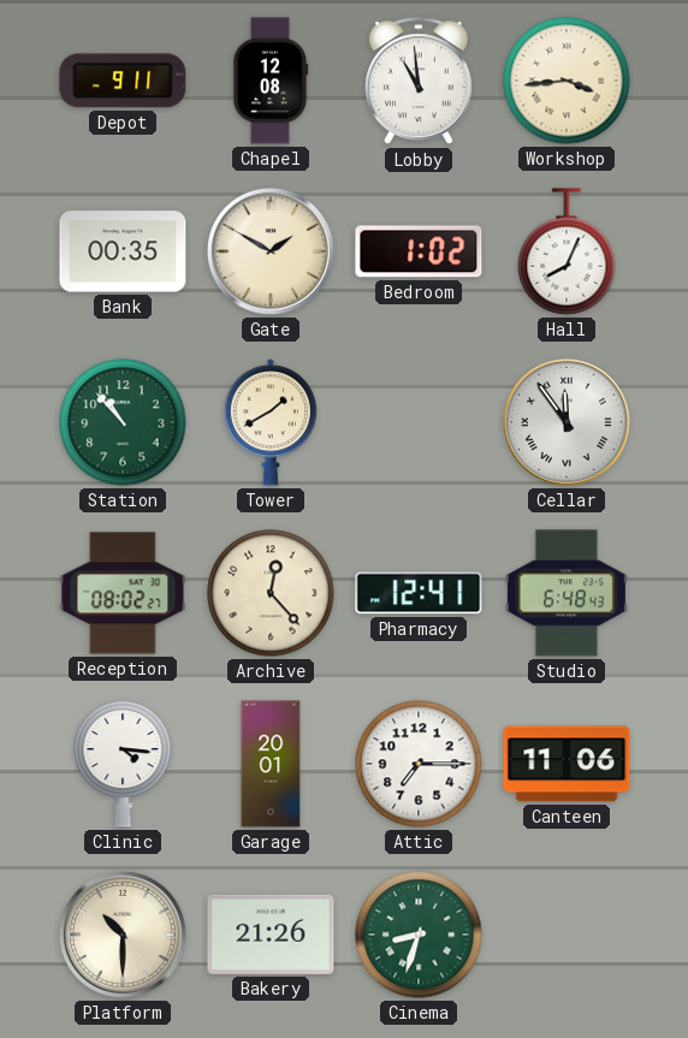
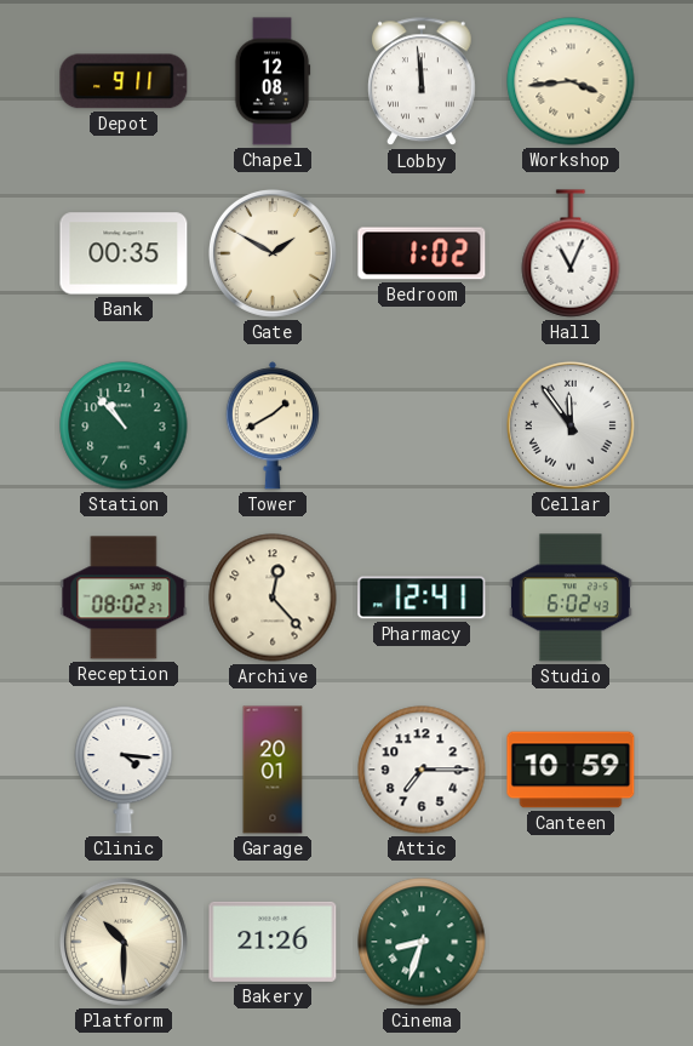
Lobby: 10:59 -> 11:59 (423, 82)
Hall: 8:04 -> 11:04 (571, 253)
Studio: 6:48 -> 6:02 (571, 598)
Canteen: 11:06 -> 10:59 (571, 770)
